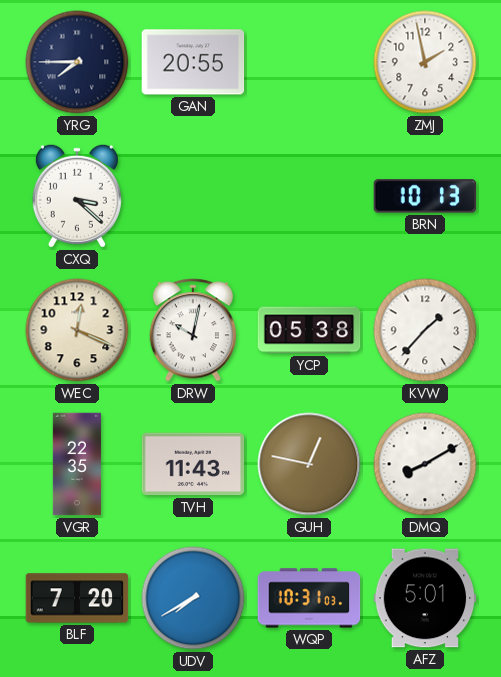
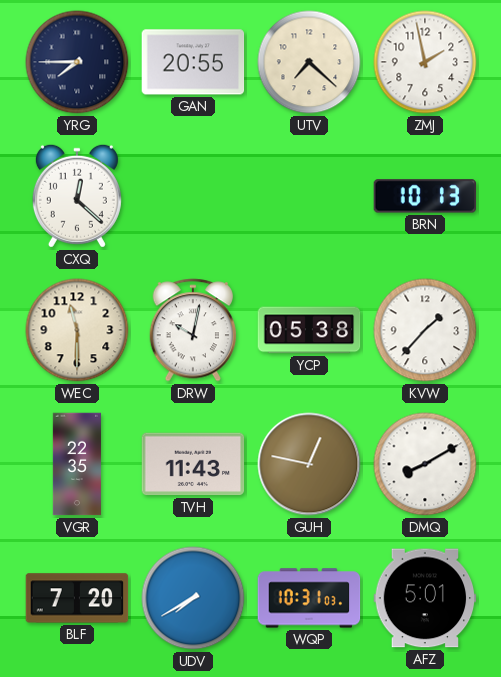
UTV: none -> 7:22 (309, 62)
CXQ: 3:22 -> 12:22 (77, 196)
WEC: 12:19 -> 11:30 (77, 330)
